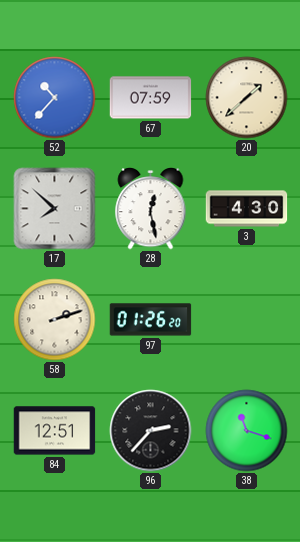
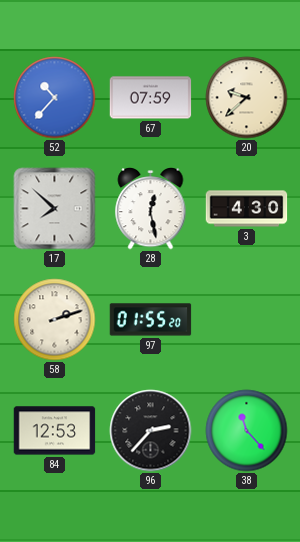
20: 1:38 -> 9:38 (247, 98)
97: 01:26 -> 01:55 (151, 320)
84: 12:51 -> 12:53 (55, 431)
38: 11:18 -> 11:23 (247, 431)
